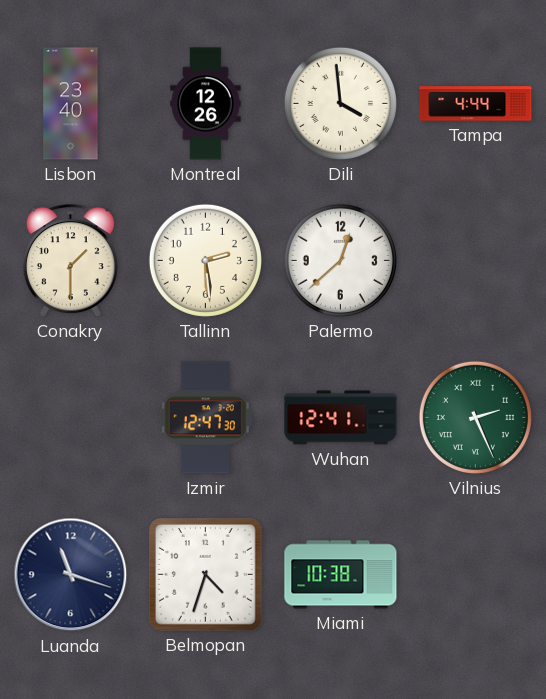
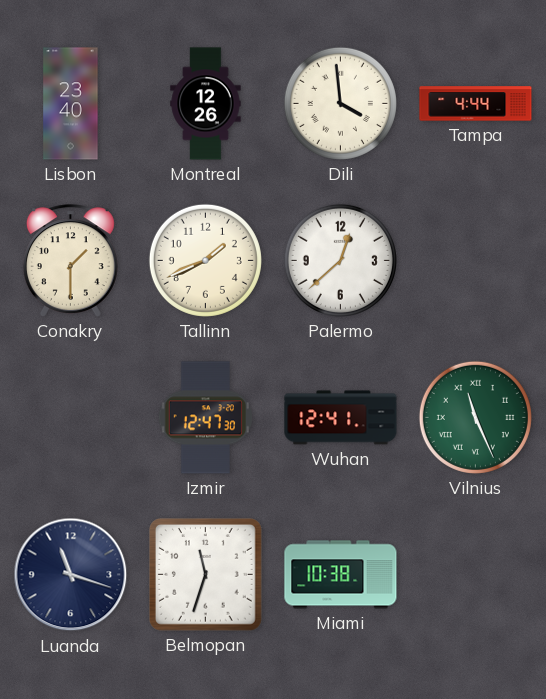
Tallinn: 2:29 -> 1:41 (205, 260)
Vilnius: 2:26 -> 11:26 (475, 417)
Belmopan: 4:33 -> 11:33 (205, 574)
